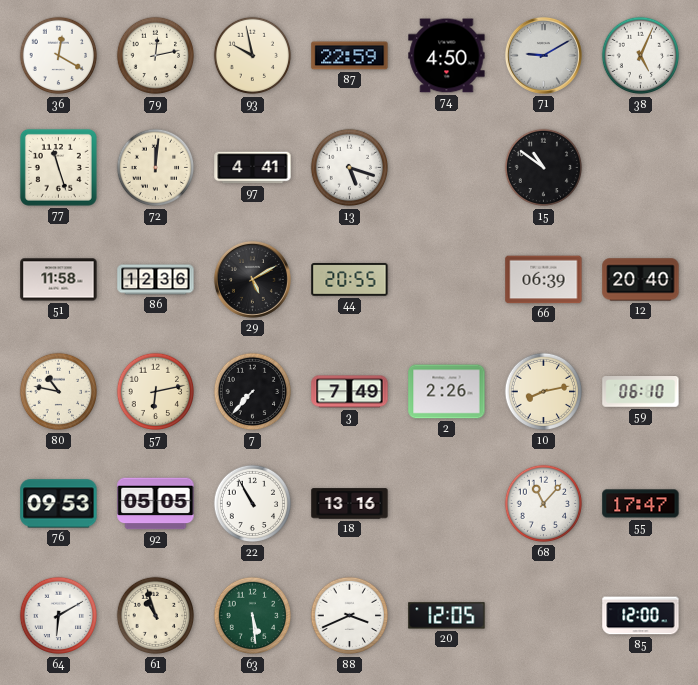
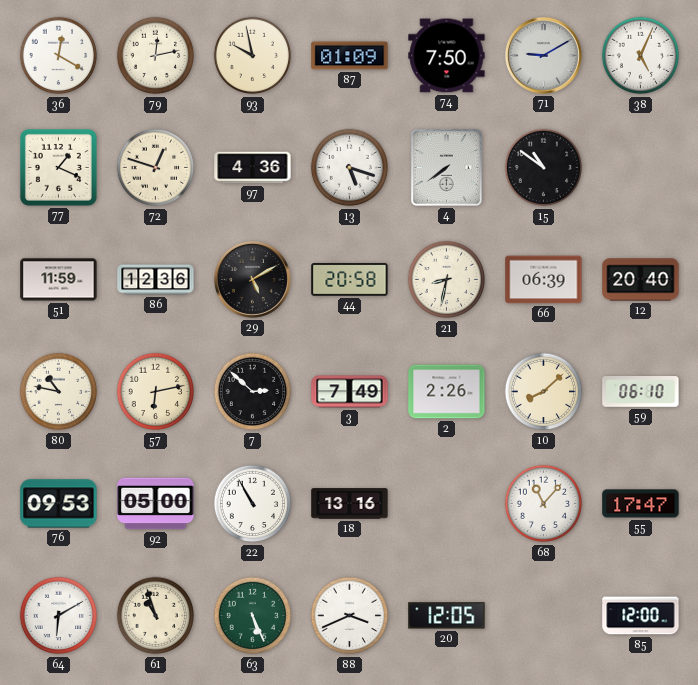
87: 22:59 -> 01:09 (350, 56)
74: 4:50 -> 7:50 (447, 56)
77: 11:27 -> 1:19 (58, 167)
72: 12:01 -> 12:48 (156, 168)
97: 4:41 -> 4:36 (253, 168)
4: none -> 7:39 (446, 167)
51: 11:58 -> 11:59 (59, 280)
44: 20:55 -> 20:58 (350, 280)
21: none -> 8:32 (447, 280)
7: 7:37 -> 2:52 (253, 392)
10: 8:13 -> 8:08 (544, 392)
92: 05:05 -> 05:00 (156, 504)
63: 5:29 -> 5:26 (253, 616)
